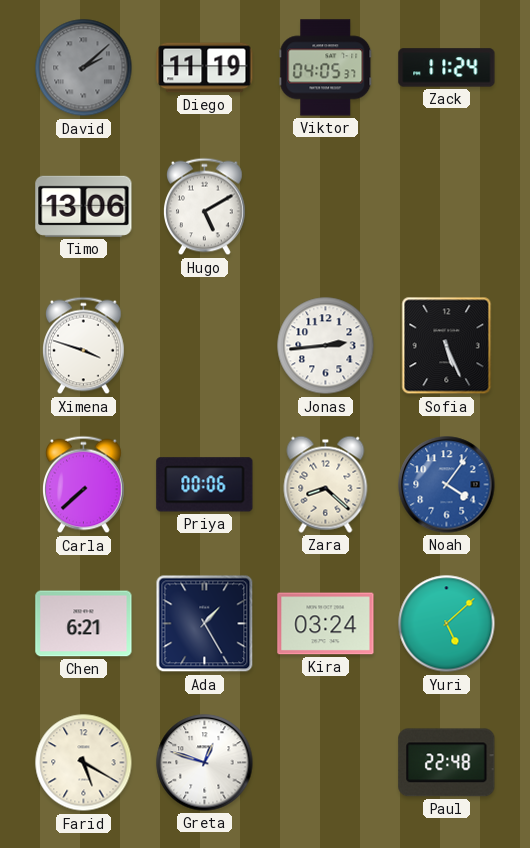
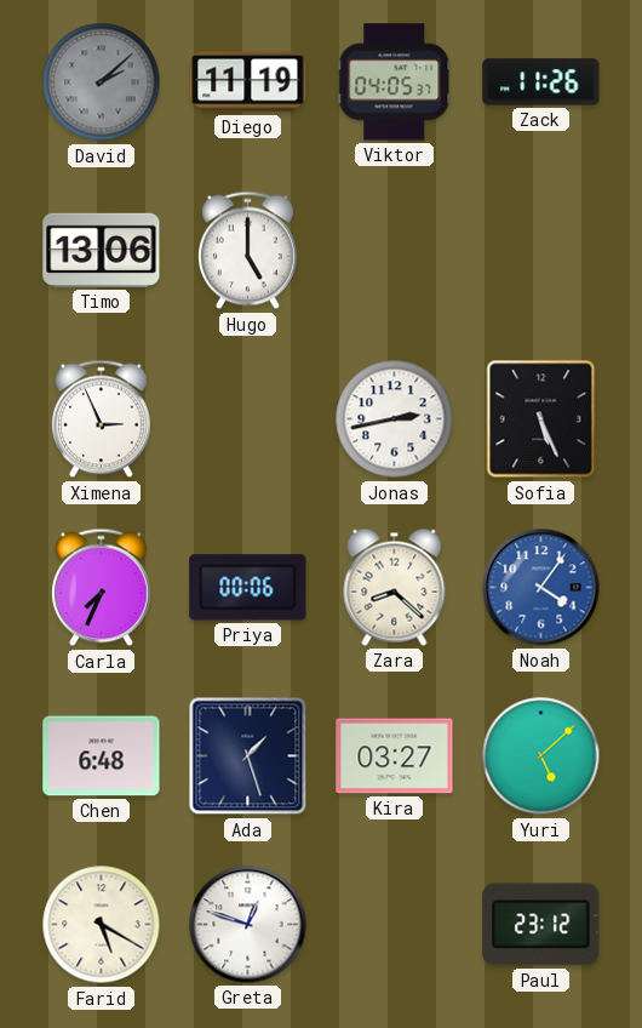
Zack: 11:24 -> 11:26 (541, 82)
Hugo: 5:10 -> 5:00 (248, 251)
Ximena: 3:48 -> 2:56 (102, 419)
Jonas: 2:44 -> 2:43 (395, 419)
Carla: 7:38 -> 7:34 (102, 588)
Chen: 6:21 -> 6:48 (102, 756)
Ada: 1:25 -> 1:27 (248, 756)
Kira: 03:24 -> 03:27 (395, 756)
Paul: 22:48 -> 23:12 (541, 925)
